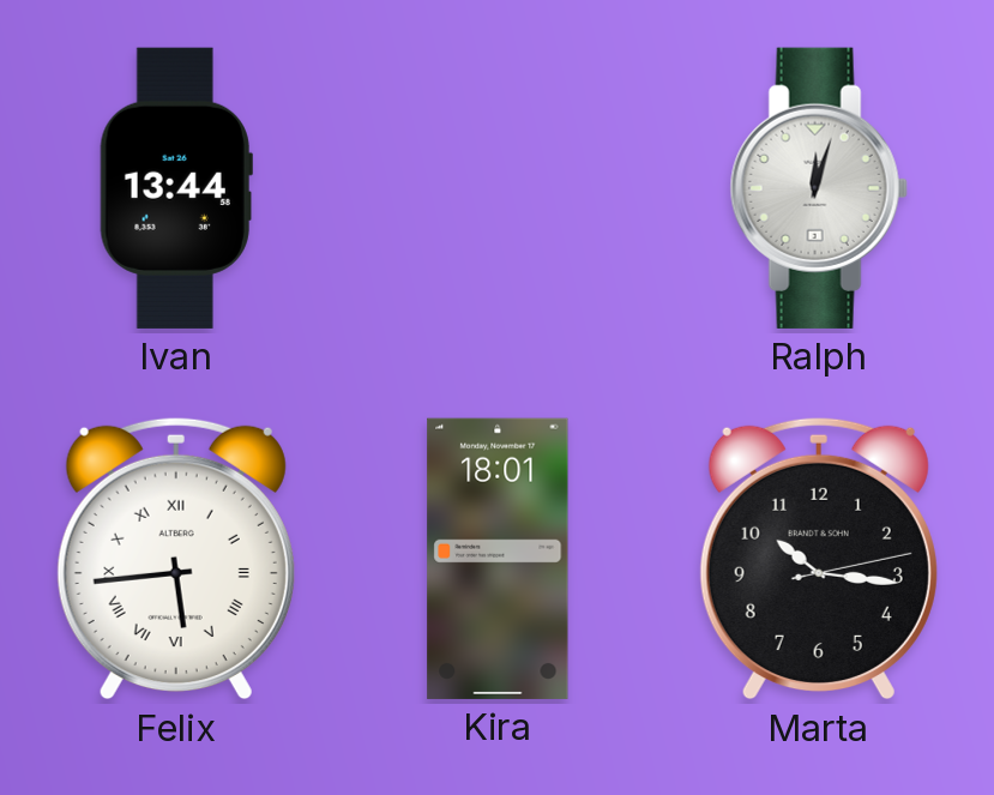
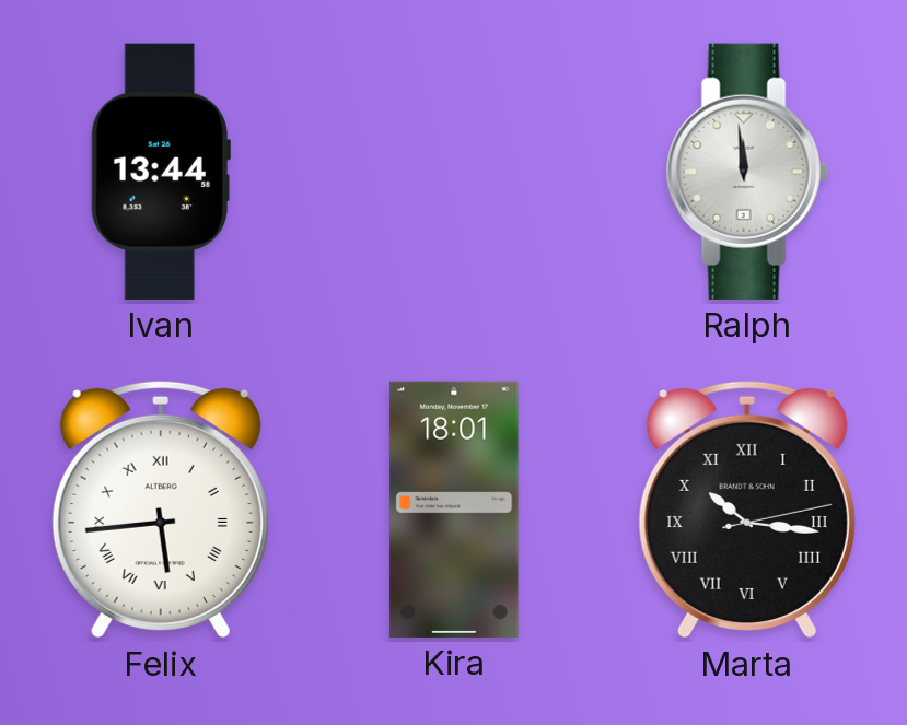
Ralph: 12:03 -> 11:59 (747, 172)
Marta numerals: Arabic -> Roman (747, 510)
